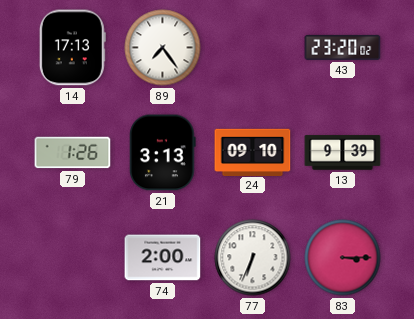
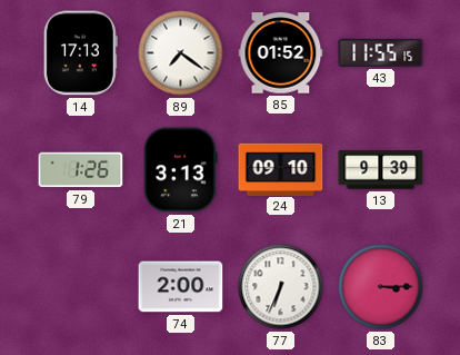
89: 7:24 -> 7:21 (181, 53)
85: none -> 01:52 (281, 53)
43: 23:20 -> 11:55 (381, 52)
